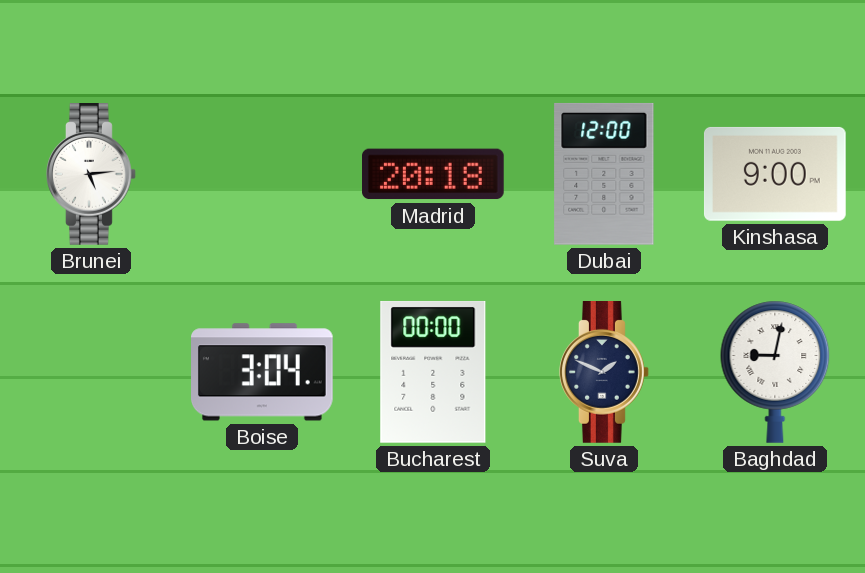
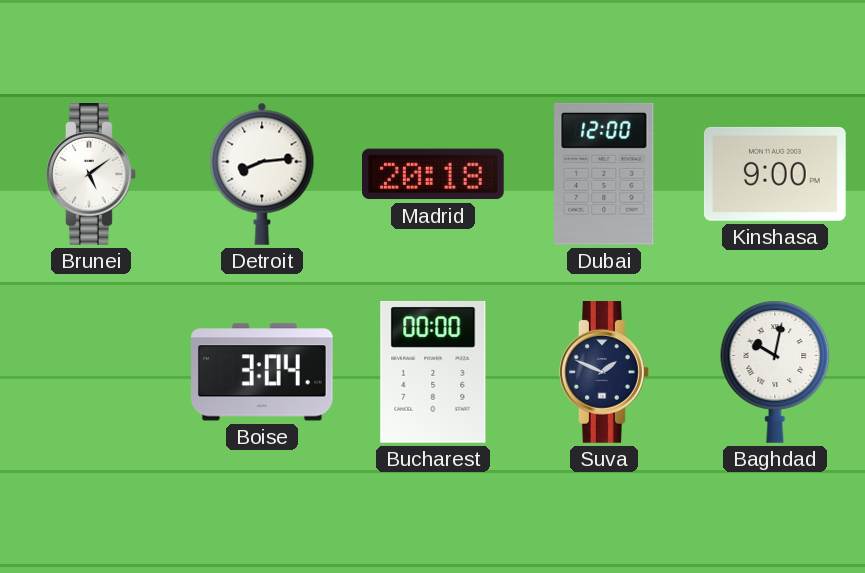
Brunei: 5:14 -> 5:09 (92, 175)
Detroit: none -> 8:14 (262, 174)
Baghdad: 9:02 -> 10:02 (775, 372)
